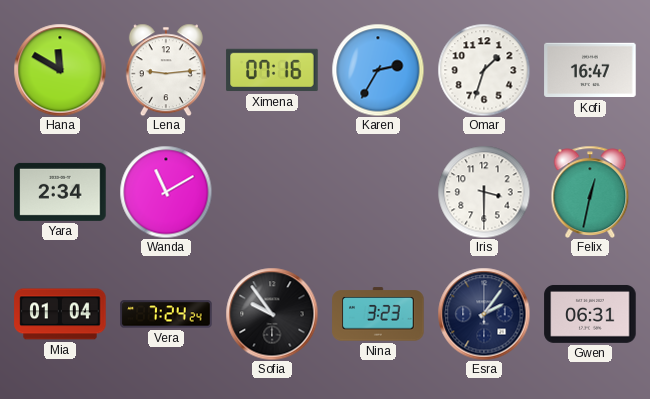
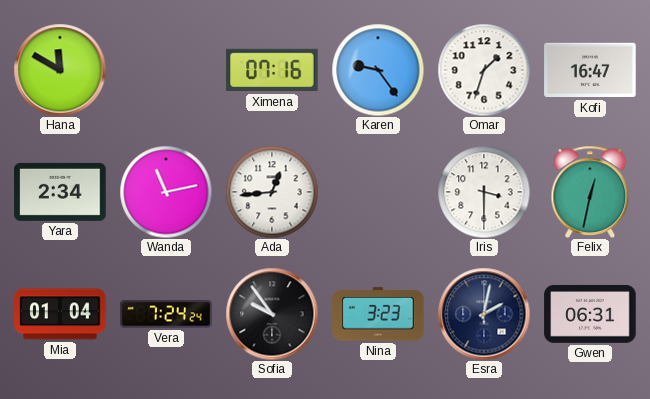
Lena: 9:14 -> none (166, 70)
Karen: 2:35 -> 9:24 (378, 70)
Wanda: 11:10 -> 11:13 (166, 192)
Ada: none -> 12:44 (272, 192)
Esra: 2:06 -> 2:02 (484, 314)
